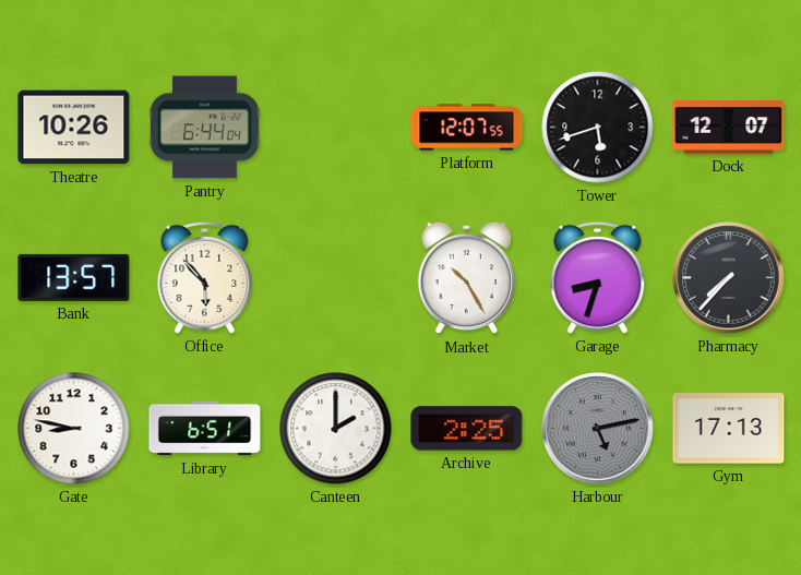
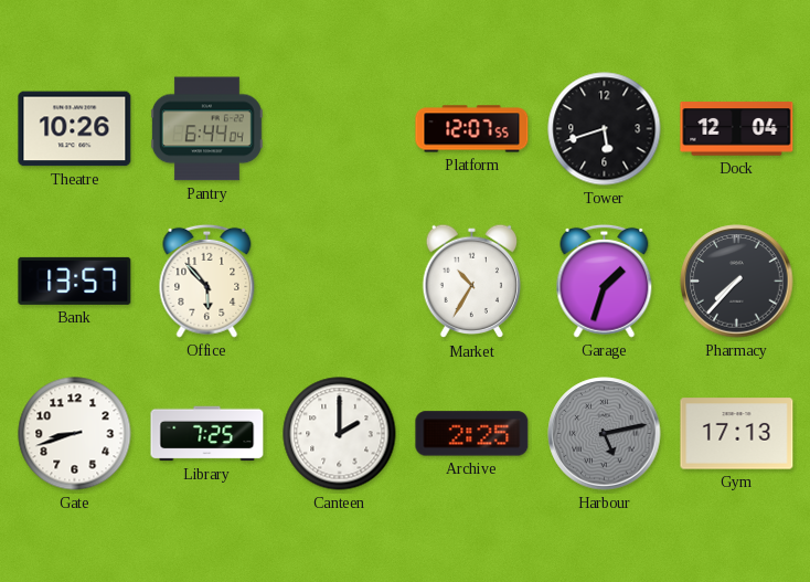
Dock: 12:07 -> 12:04 (737, 129)
Market: 10:25 -> 10:35 (472, 282)
Garage: 8:33 -> 1:33 (605, 281)
Gate: 8:47 -> 8:42 (75, 434)
Library: 6:51 -> 7:25 (207, 434)
